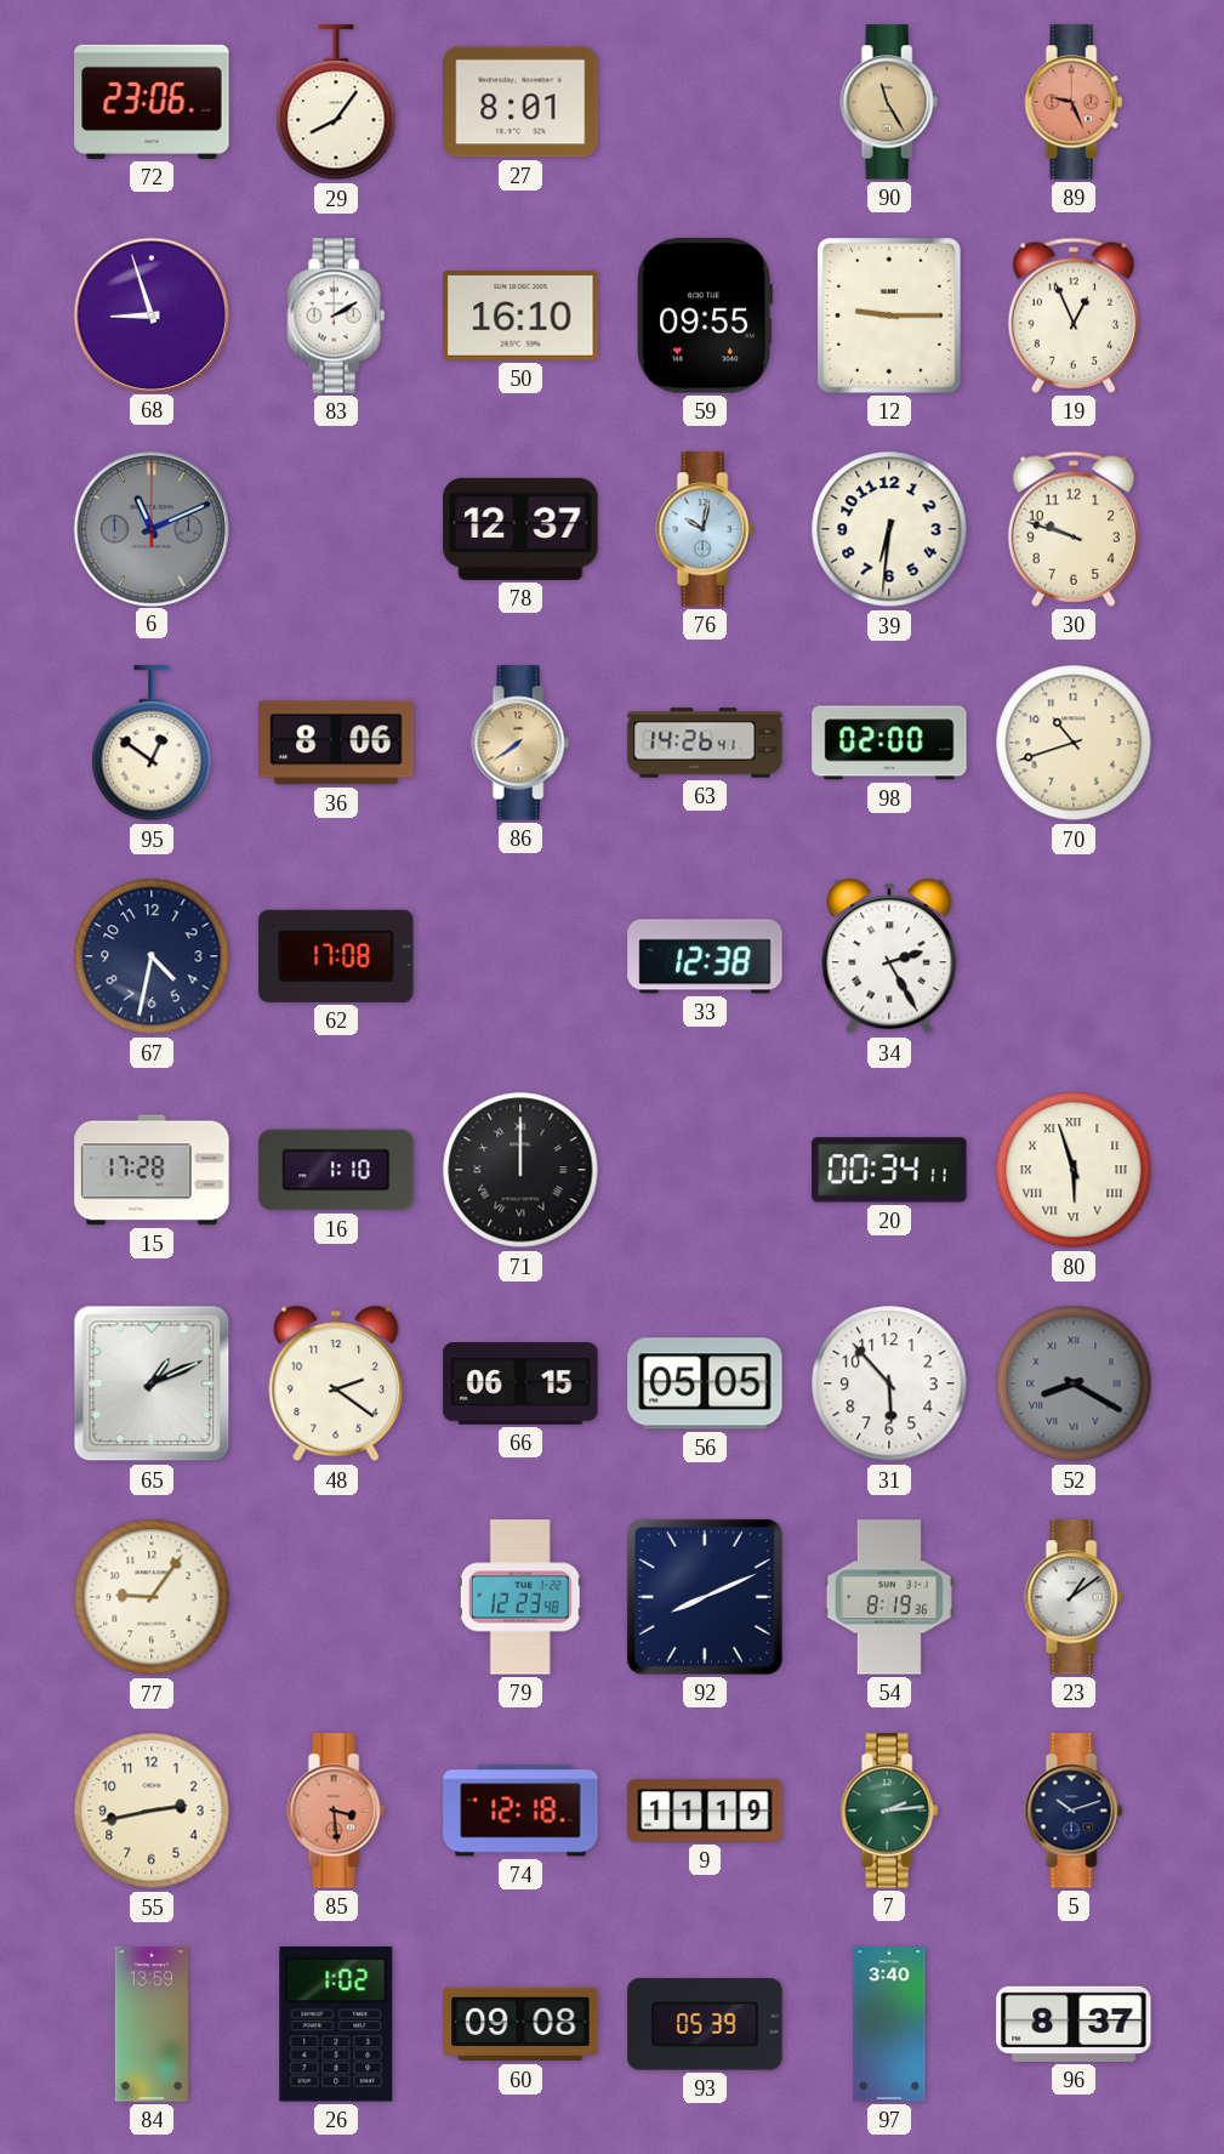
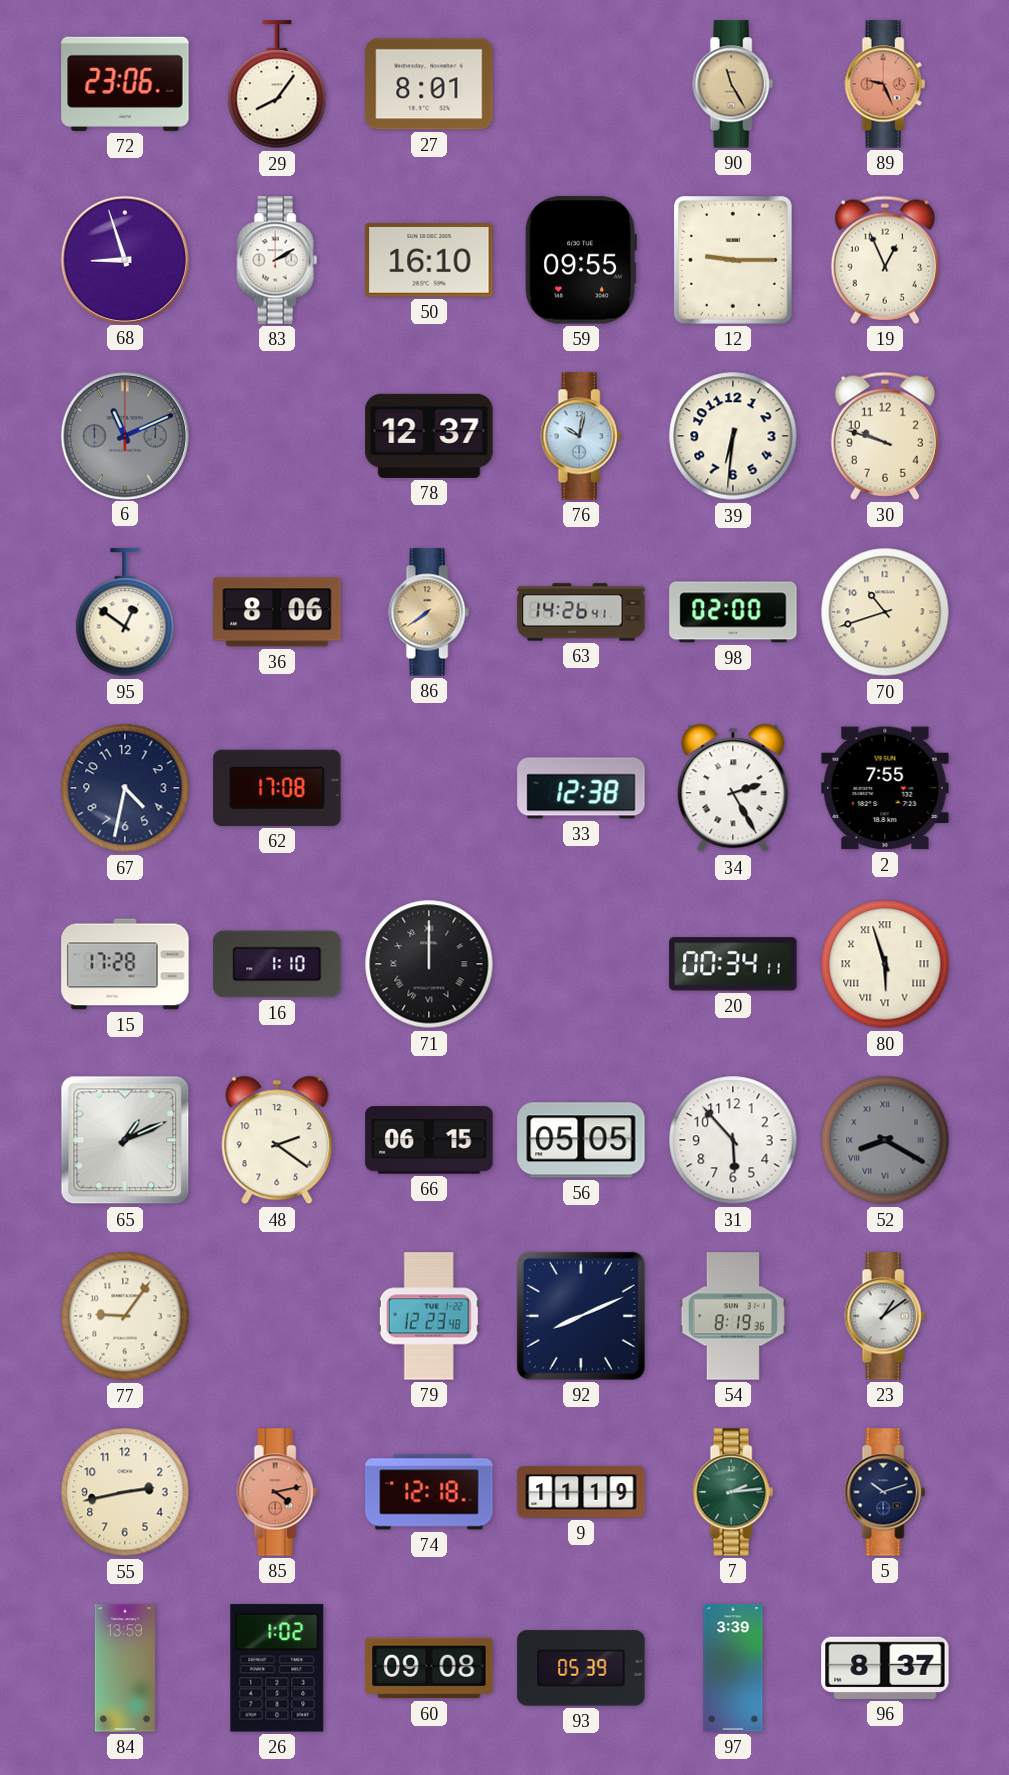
2: none -> 7:55 (885, 788)
85: 3:29 -> 4:13 (277, 1492)
97: 3:40 -> 3:39 (733, 1668)
